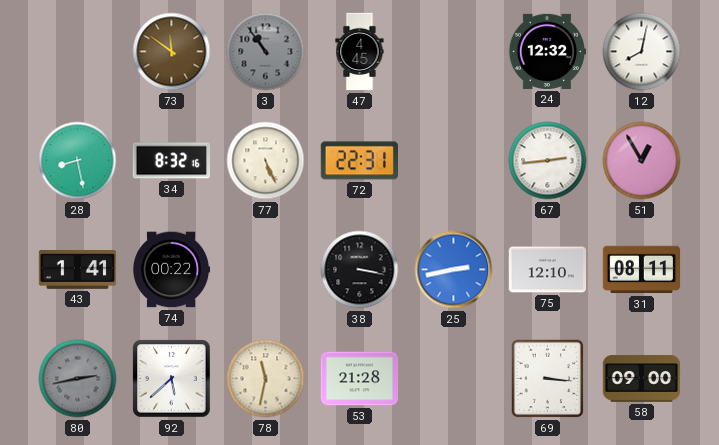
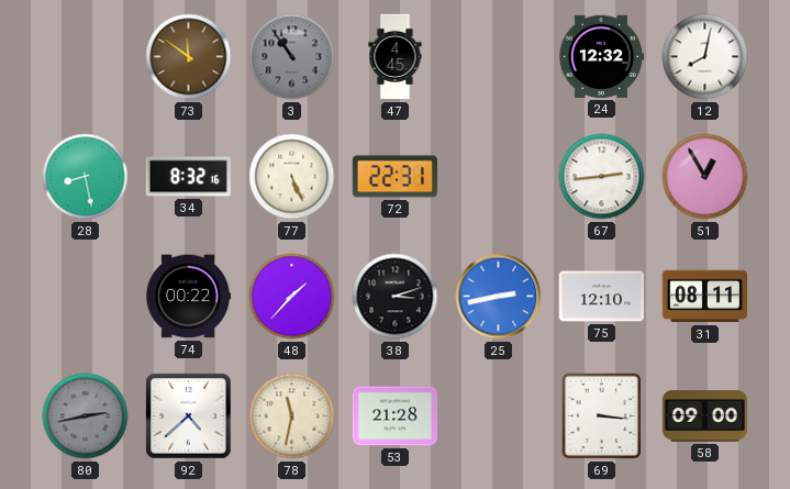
43: 1:41 -> none (78, 270)
48: none -> 1:37 (292, 297)
38: 3:17 -> 3:12 (396, 297)
92: 5:38 -> 4:38 (189, 416)
